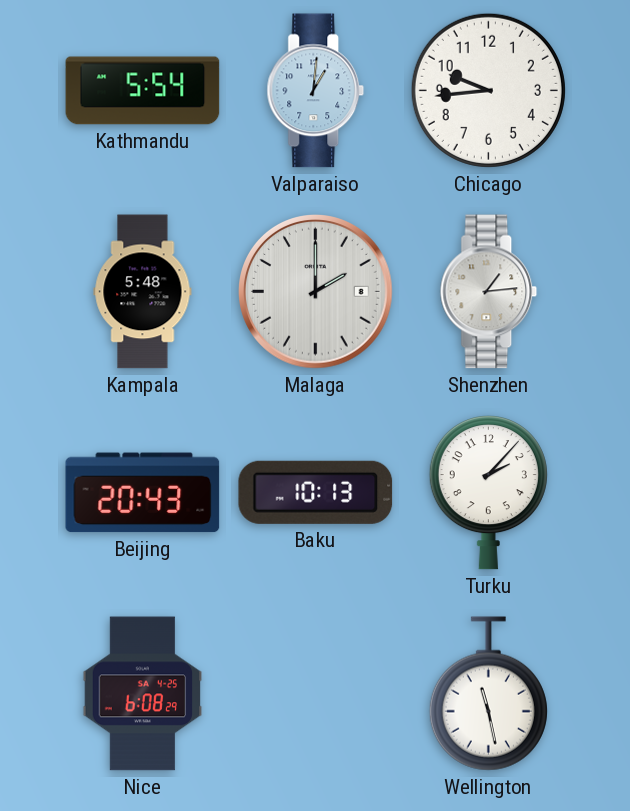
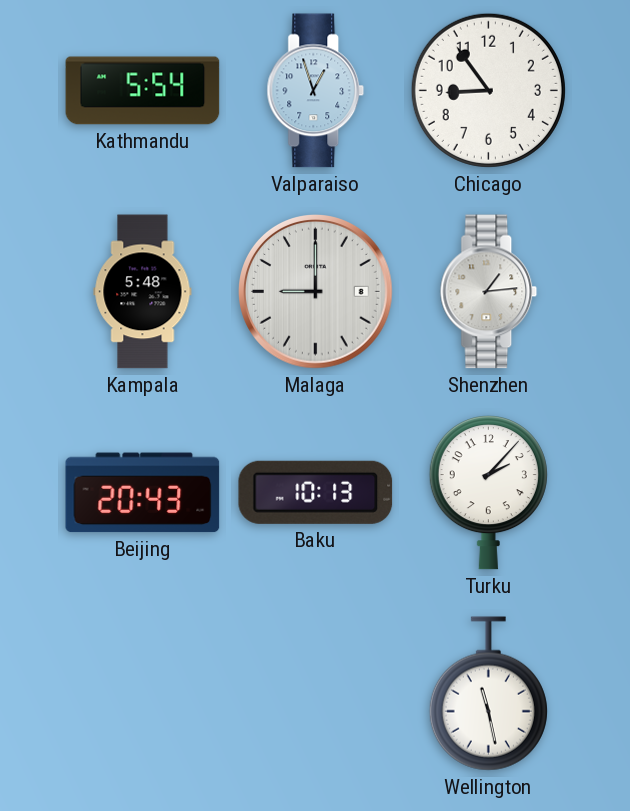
Valparaiso: 1:01 -> 12:57 (316, 91)
Chicago: 9:44 -> 8:54 (488, 90)
Malaga: 2:00 -> 9:00 (316, 292)
Nice: 6:08 -> none (143, 694)
